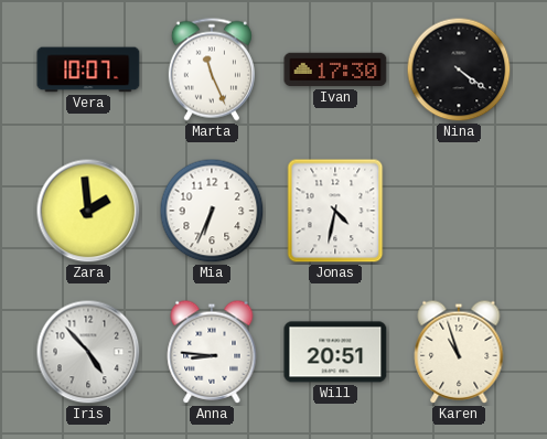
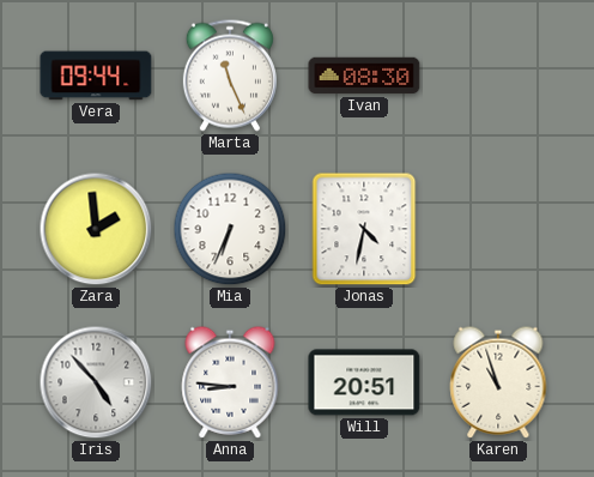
Vera: 10:07 -> 09:44 (96, 76)
Ivan: 17:30 -> 08:30 (364, 76)
Nina: 4:21 -> none (459, 69)
